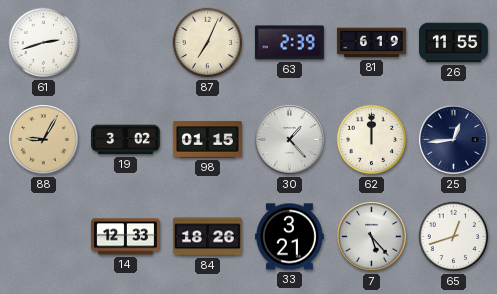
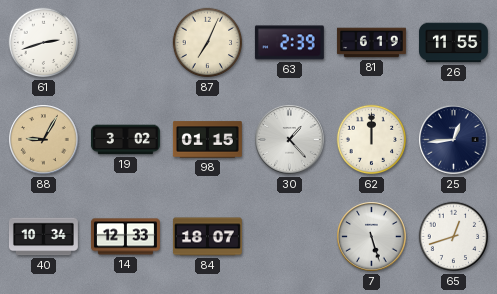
40: none -> 10:34 (43, 237)
84: 18:26 -> 18:07 (207, 237)
33: 3:21 -> none (289, 237)
7: 5:23 -> 5:27 (372, 237)
